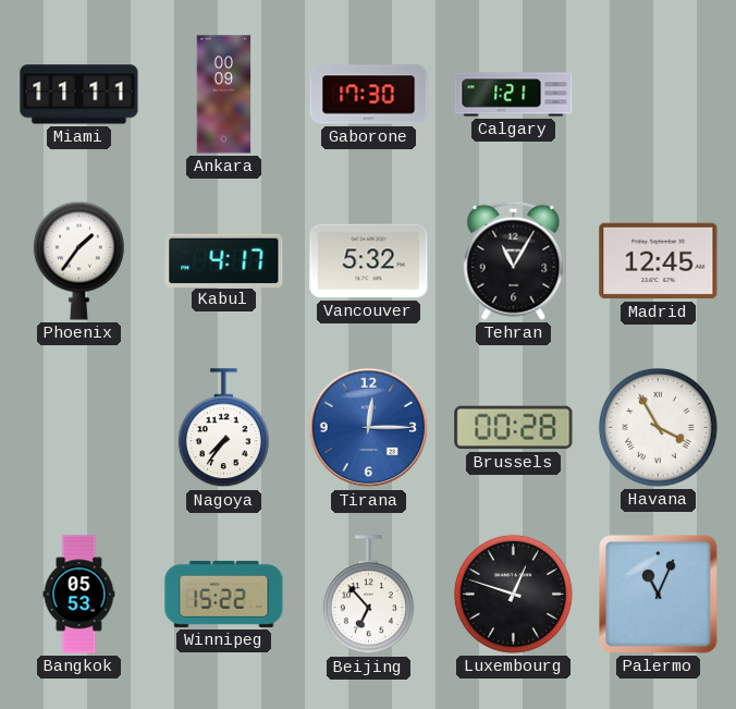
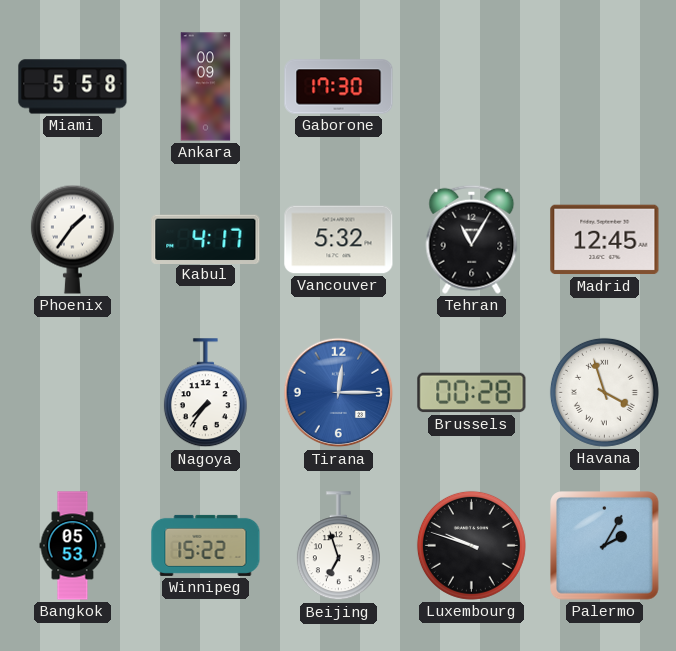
Miami: 11:11 -> 5:58 (73, 87)
Calgary: 1:21 -> none (514, 95)
Havana: 3:55 -> 3:57 (604, 392)
Beijing: 6:53 -> 6:57 (338, 546)
Luxembourg: 12:48 -> 9:48 (471, 545)
Palermo: 11:04 -> 2:05 (605, 546)
